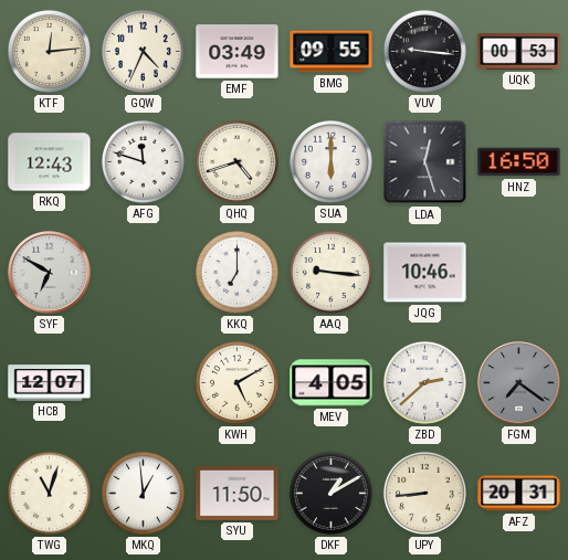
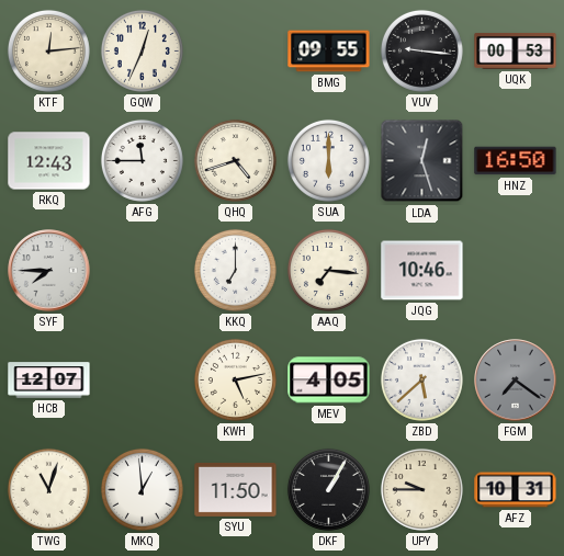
GQW: 4:34 -> 12:34 (142, 50)
EMF: 03:49 -> none (238, 52)
AFG: 11:48 -> 11:45 (142, 160)
SYF: 6:50 -> 7:45 (49, 271)
AAQ: 9:16 -> 7:16 (328, 270)
KWH: 5:10 -> 5:13 (235, 379)
ZBD: 2:38 -> 5:38 (421, 379)
DKF: 1:10 -> 1:05 (328, 489)
UPY: 8:44 -> 9:45 (421, 489)
AFZ: 20:31 -> 10:31 (516, 490)
